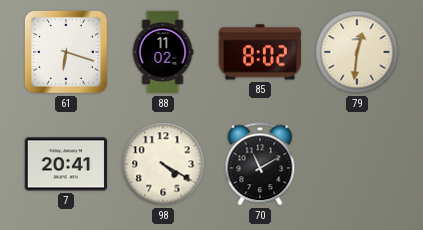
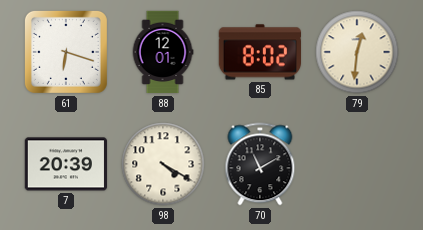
88: 11:02 -> 12:01 (163, 52)
7: 20:41 -> 20:39 (66, 164)
